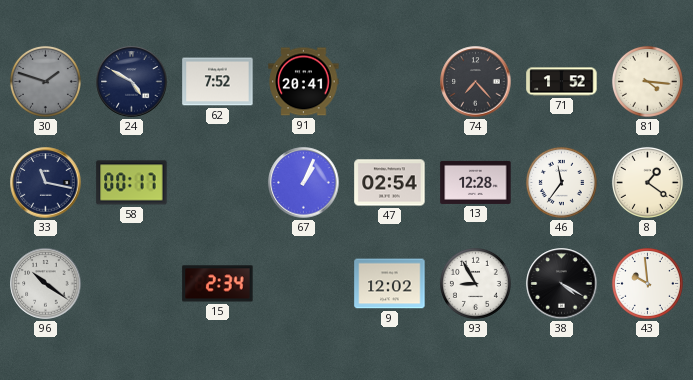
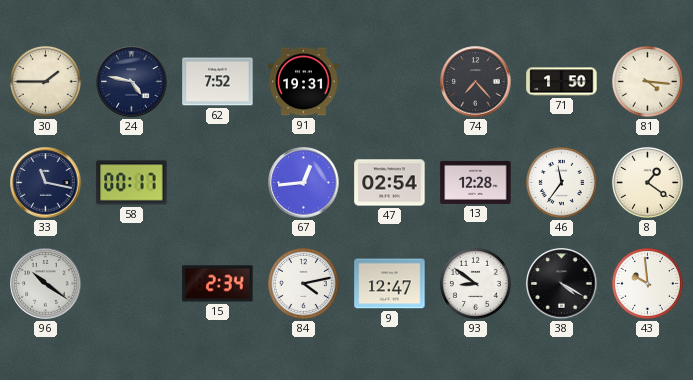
30: 1:48 -> 1:45 (45, 81)
30 dial: grey -> cream (45, 81)
24: 4:50 -> 4:47 (132, 82)
91: 20:41 -> 19:31 (304, 82)
71: 1:52 -> 1:50 (562, 82)
67: 1:04 -> 12:44 (304, 183)
84: none -> 4:13 (303, 283)
9: 12:02 -> 12:47 (390, 284)
93: 8:55 -> 8:51 (475, 283)
